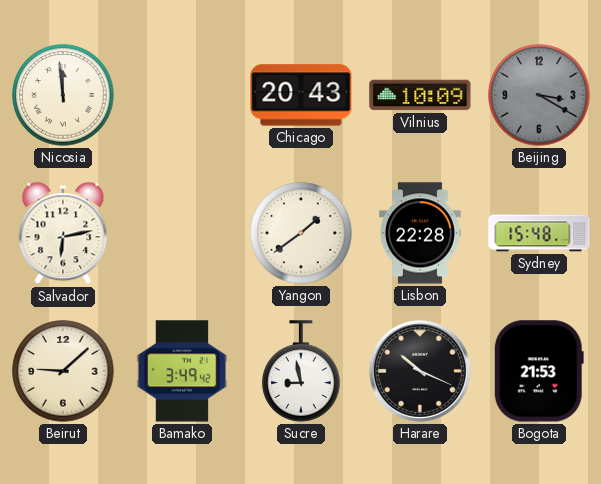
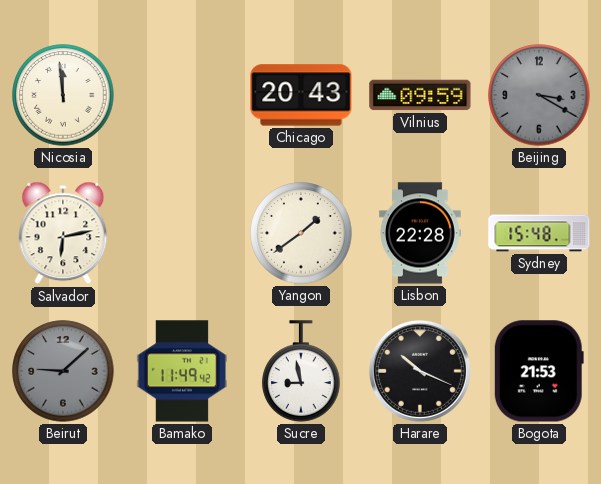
Vilnius: 10:09 -> 09:59 (420, 95)
Beirut dial: cream -> grey (63, 371)
Bamako: 3:49 -> 11:49 (181, 371)
